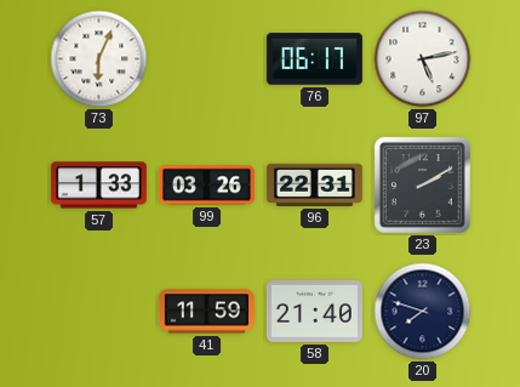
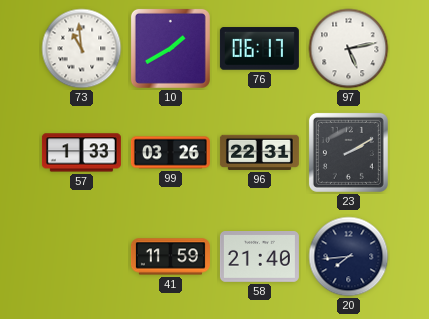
73: 6:04 -> 10:59 (82, 49)
10: none -> 1:40 (170, 48)
20: 7:48 -> 7:44 (349, 257)
